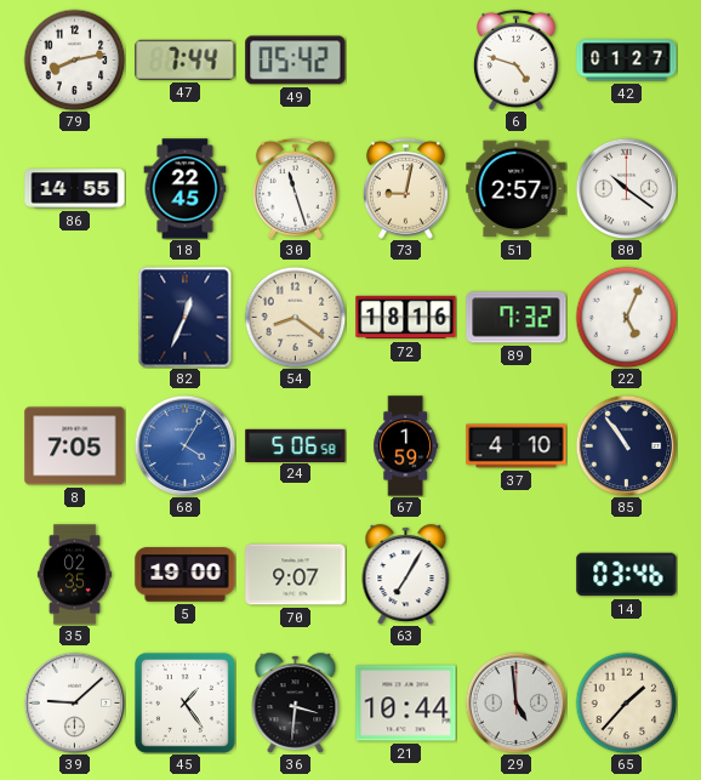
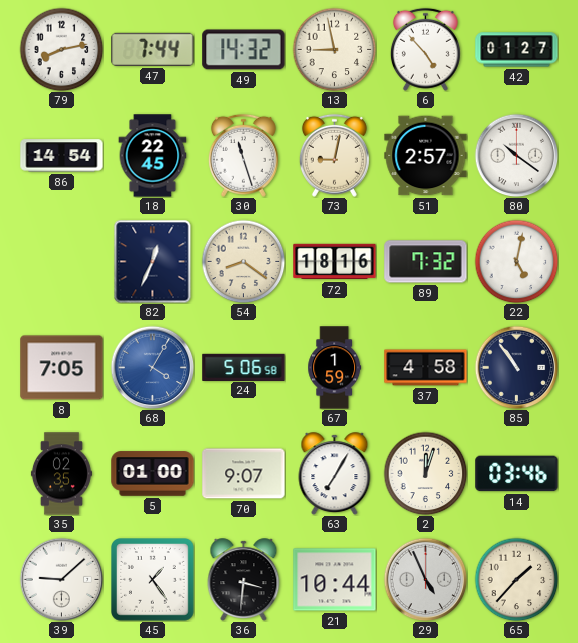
49: 05:42 -> 14:32 (244, 50)
13: none -> 8:58 (334, 49)
6: 4:48 -> 4:53 (425, 49)
86: 14:55 -> 14:54 (62, 156)
22: 5:04 -> 5:02 (516, 261)
37: 4:10 -> 4:58 (426, 368)
5: 19:00 -> 01:00 (153, 474)
2: none -> 12:03 (425, 473)
29: 4:59 -> 4:56 (425, 579)
